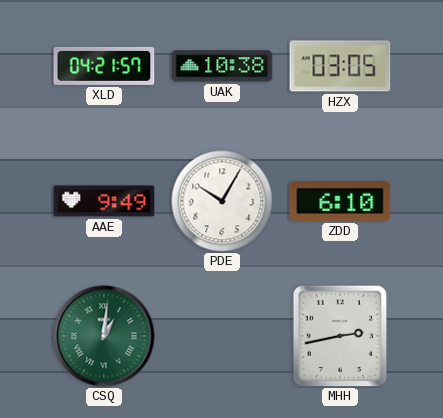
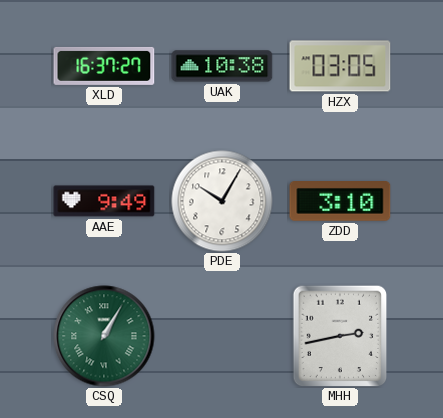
XLD: 04:21 -> 16:37 (104, 66)
ZDD: 6:10 -> 3:10 (340, 202)
CSQ: 1:01 -> 1:05 (104, 336)
